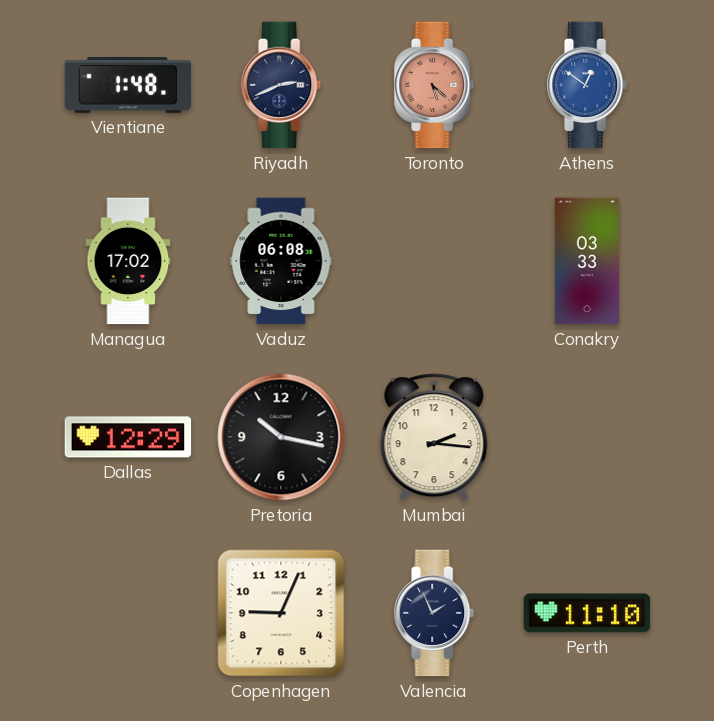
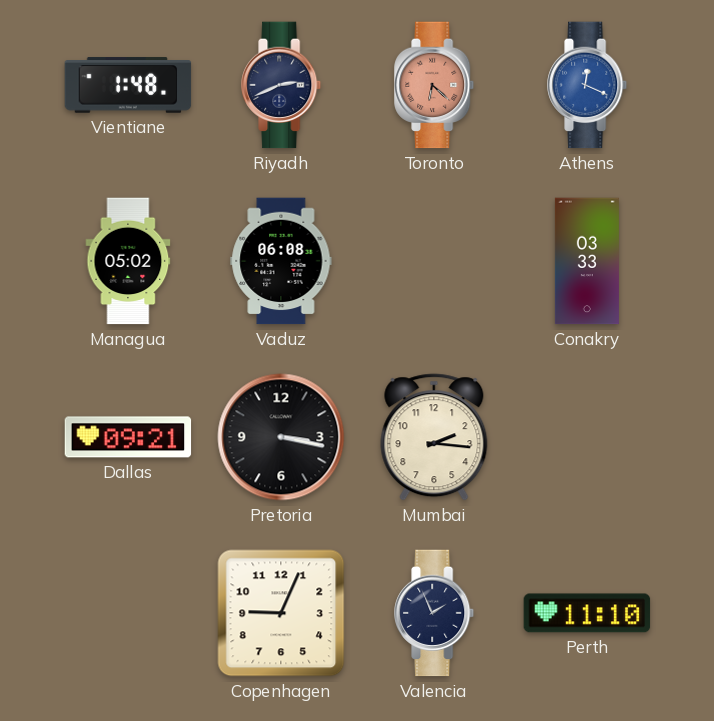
Toronto: 5:22 -> 6:22 (435, 85)
Athens: 12:51 -> 12:19 (588, 85)
Managua: 17:02 -> 05:02 (128, 261)
Dallas: 12:29 -> 09:21 (128, 437)
Pretoria: 10:17 -> 3:17 (281, 437)
